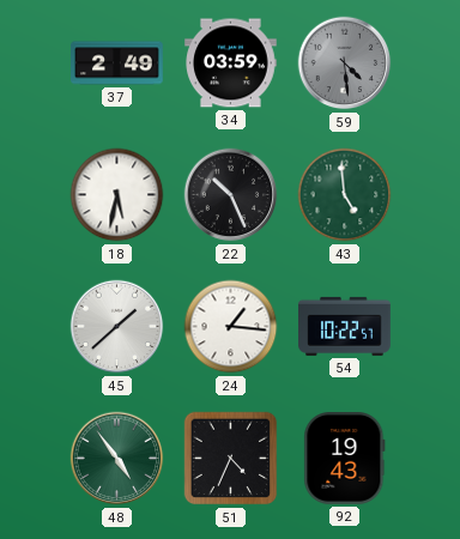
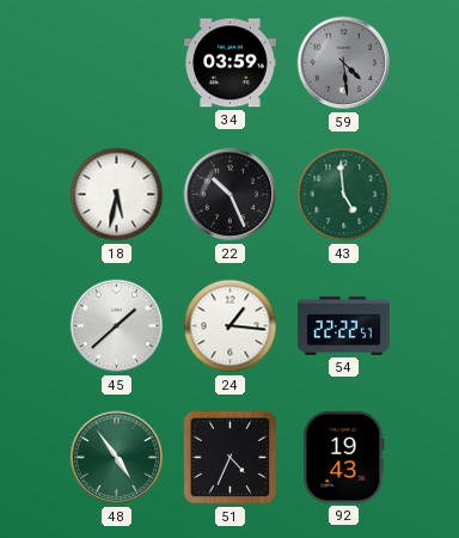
37: 2:49 -> none (117, 63)
54: 10:22 -> 22:22 (344, 325)
